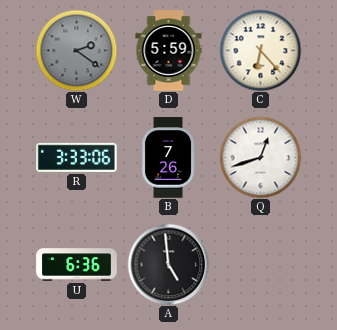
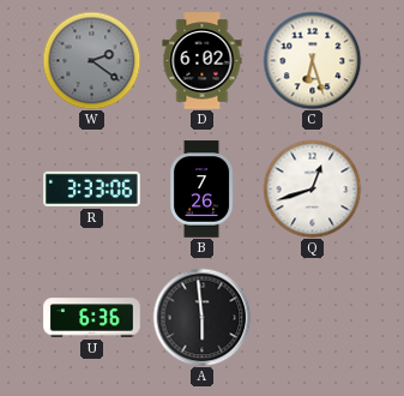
D: 5:59 -> 6:02 (203, 61)
C: 6:23 -> 6:27 (312, 60)
A: 4:59 -> 5:59 (201, 317)
